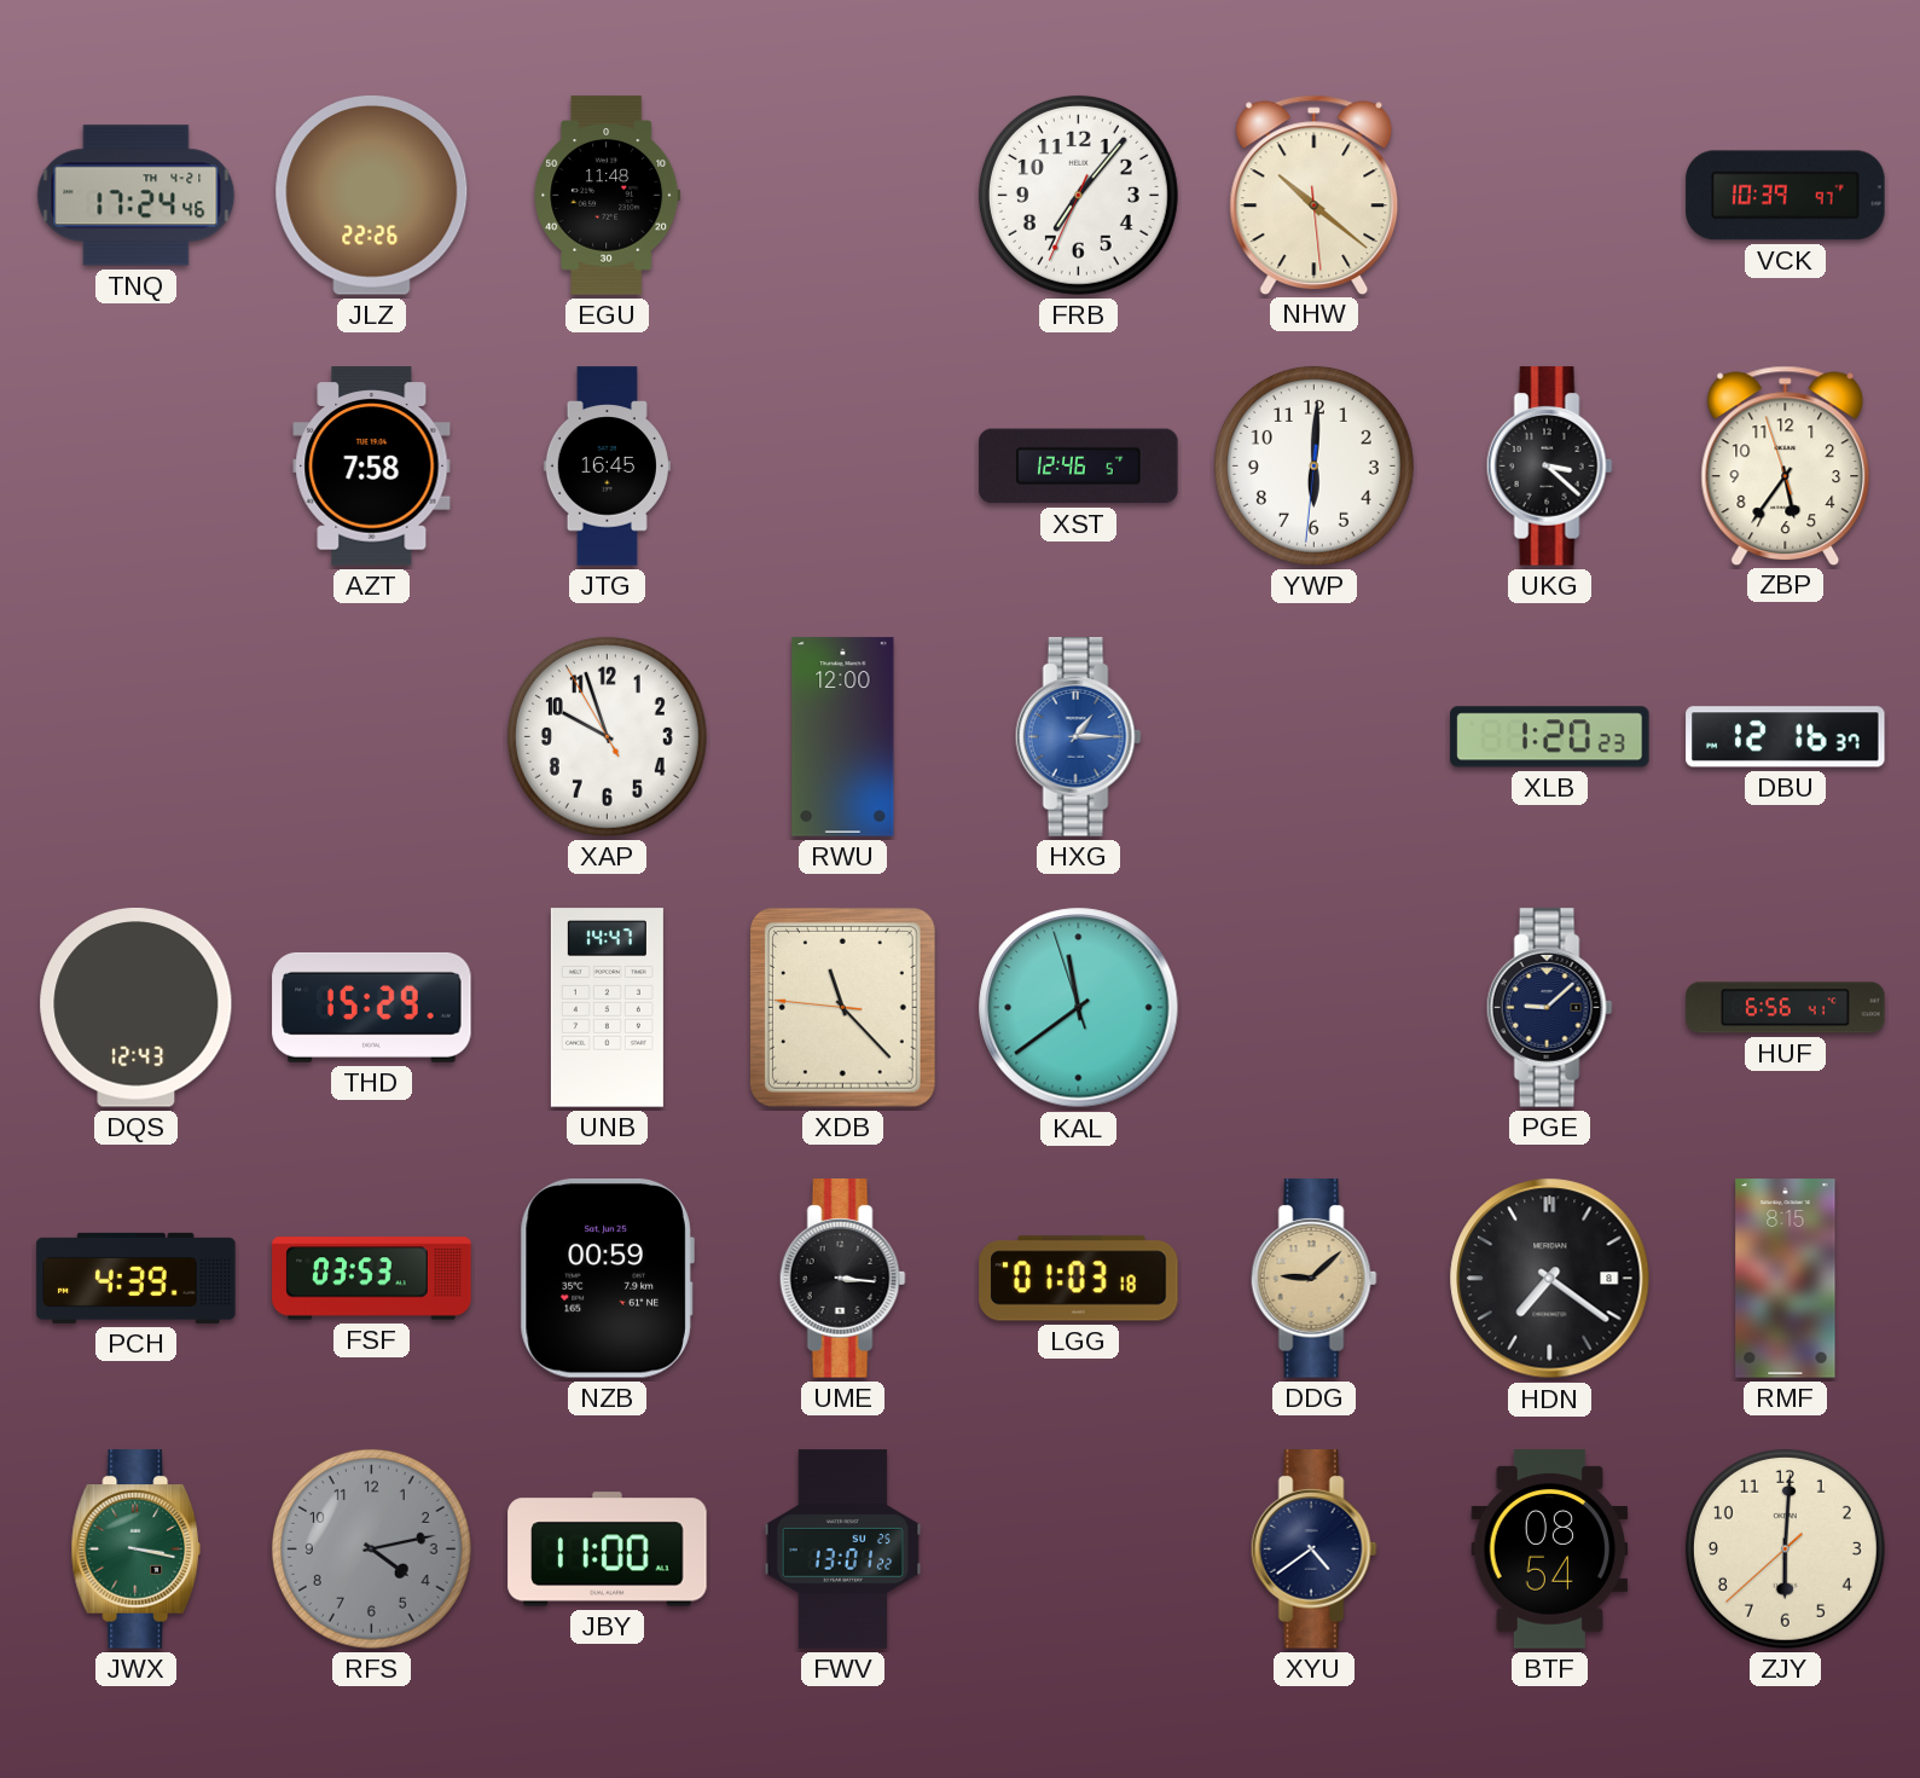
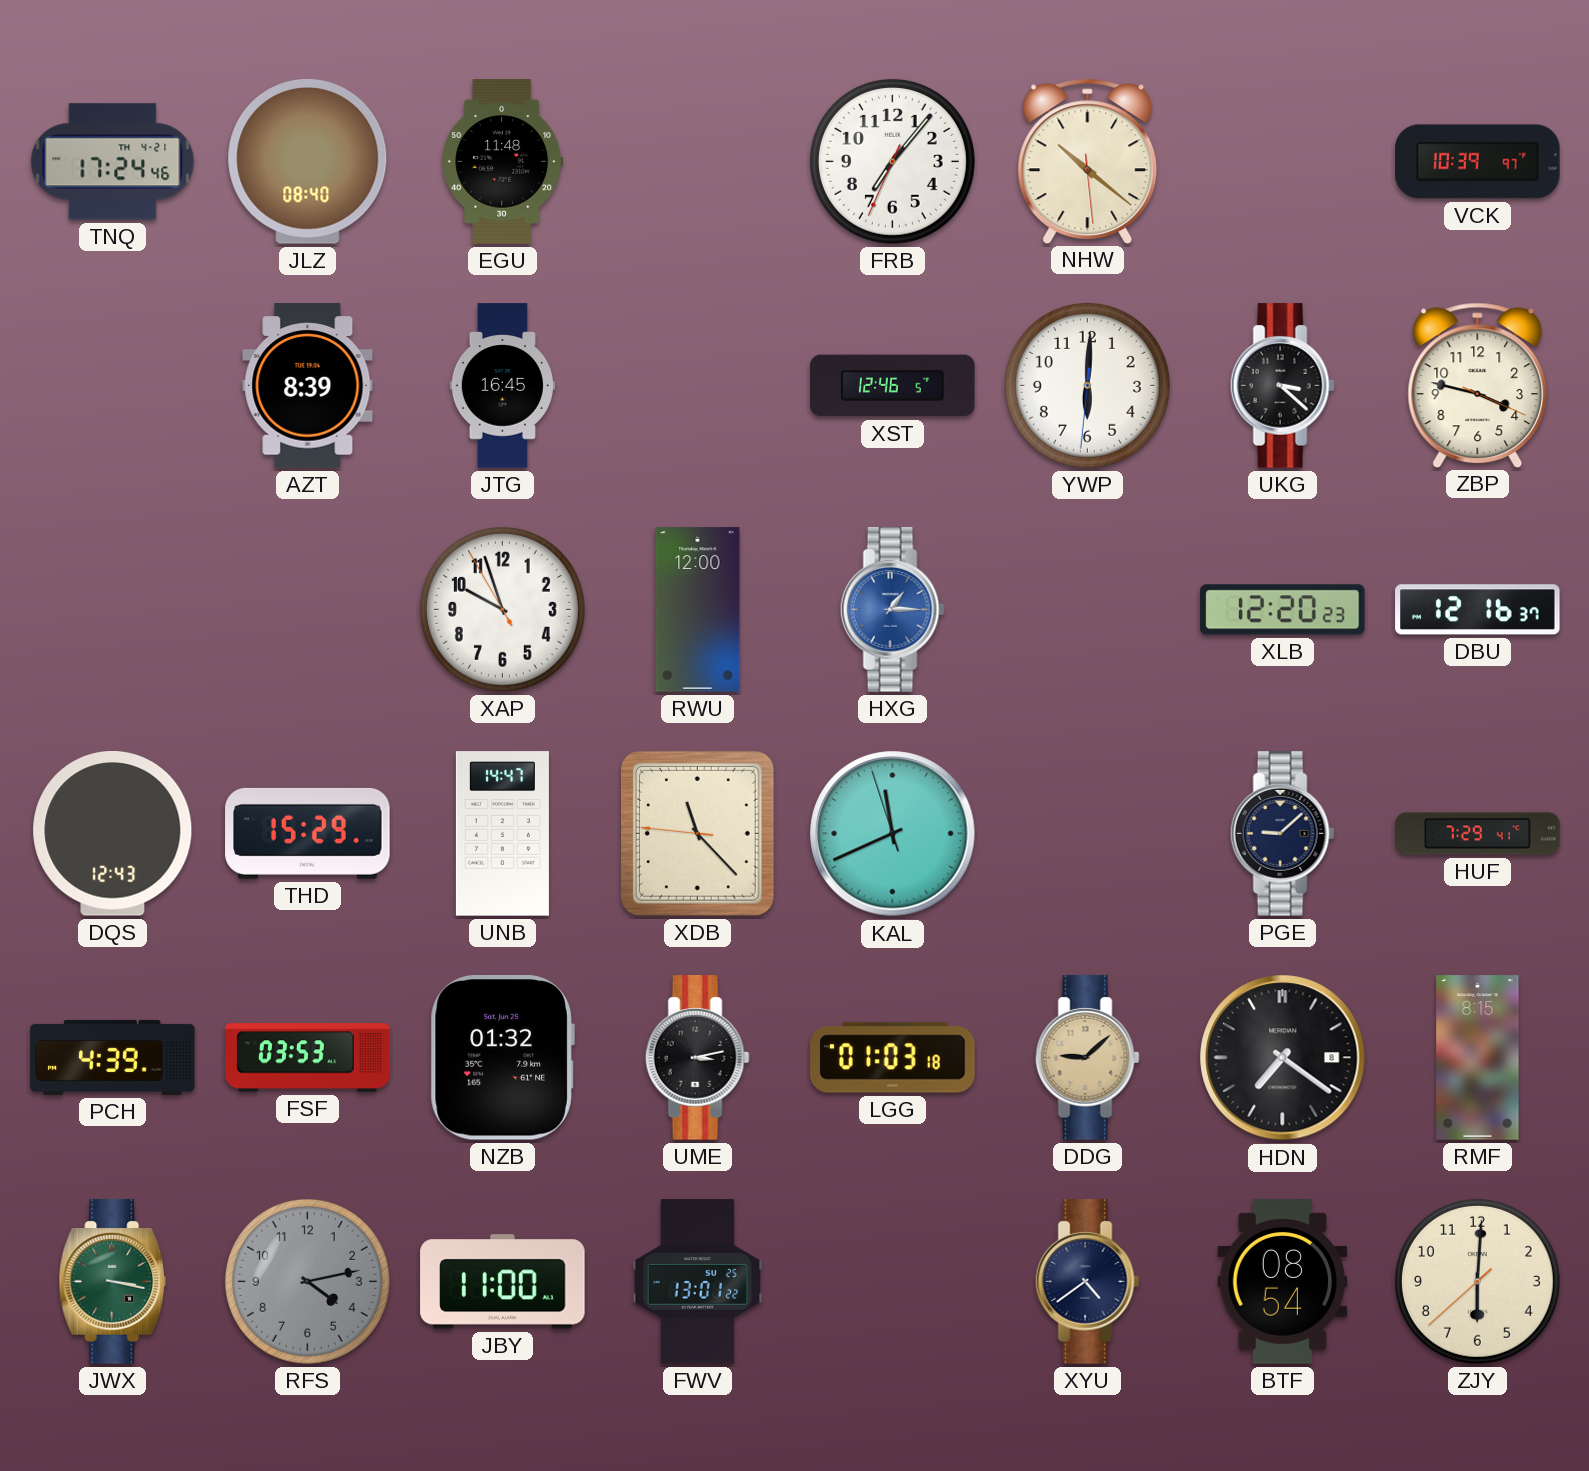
JLZ: 22:26 -> 08:40 (308, 162)
AZT: 7:58 -> 8:39 (308, 386)
ZBP: 5:35 -> 3:47 (1478, 385)
XLB: 1:20 -> 12:20 (1283, 610)
KAL: 11:38 -> 11:40 (893, 834)
HUF: 6:56 -> 7:29 (1478, 834)
NZB: 00:59 -> 01:32 (502, 1058)
UME: 3:16 -> 3:13 (697, 1058)
